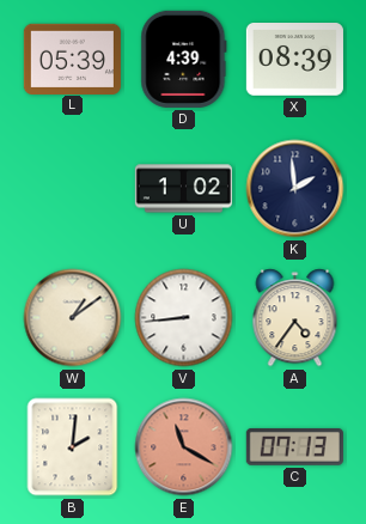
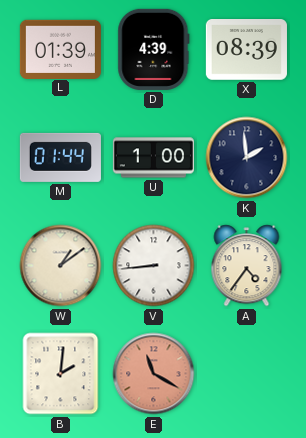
L: 05:39 -> 01:39 (60, 49)
M: none -> 01:44 (60, 157)
U: 1:02 -> 1:00 (153, 158)
C: 07:13 -> none (294, 446)
